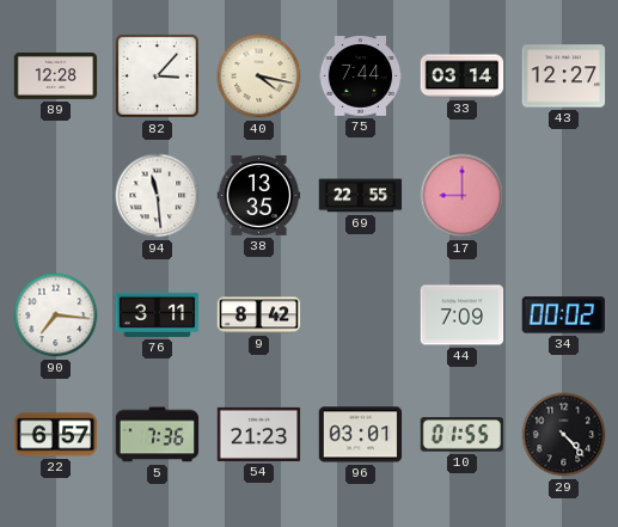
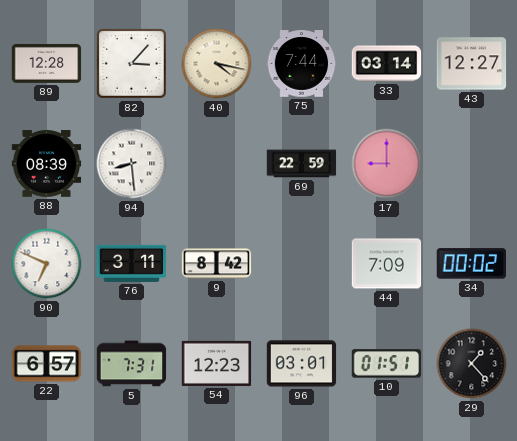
88: none -> 08:39 (47, 164)
94: 11:29 -> 8:29 (132, 164)
38: 13:35 -> none (259, 196)
69: 22:55 -> 22:59 (302, 164)
90: 7:16 -> 6:49 (47, 264)
5: 7:36 -> 7:31 (132, 364)
54: 21:23 -> 12:23 (217, 363)
10: 01:55 -> 01:51 (387, 364)
29: 4:23 -> 1:23 (472, 364)
